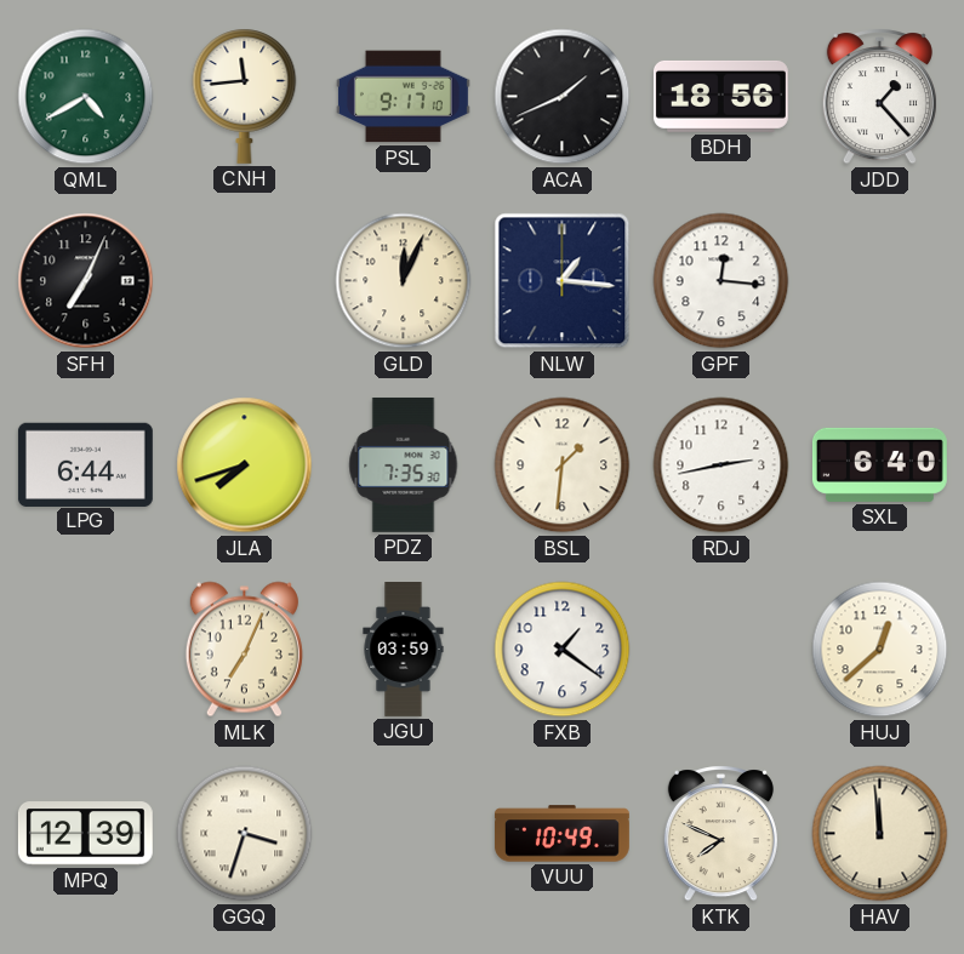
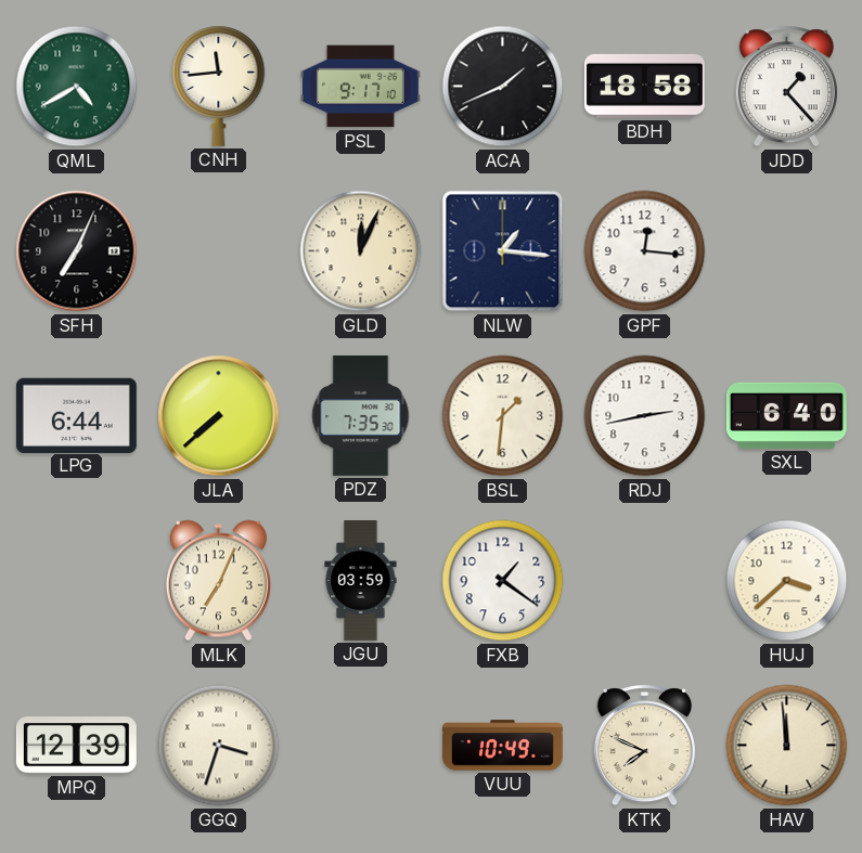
BDH: 18:56 -> 18:58 (644, 86)
JLA: 7:42 -> 7:38 (219, 416)
HUJ: 12:38 -> 3:38 (787, 581)
